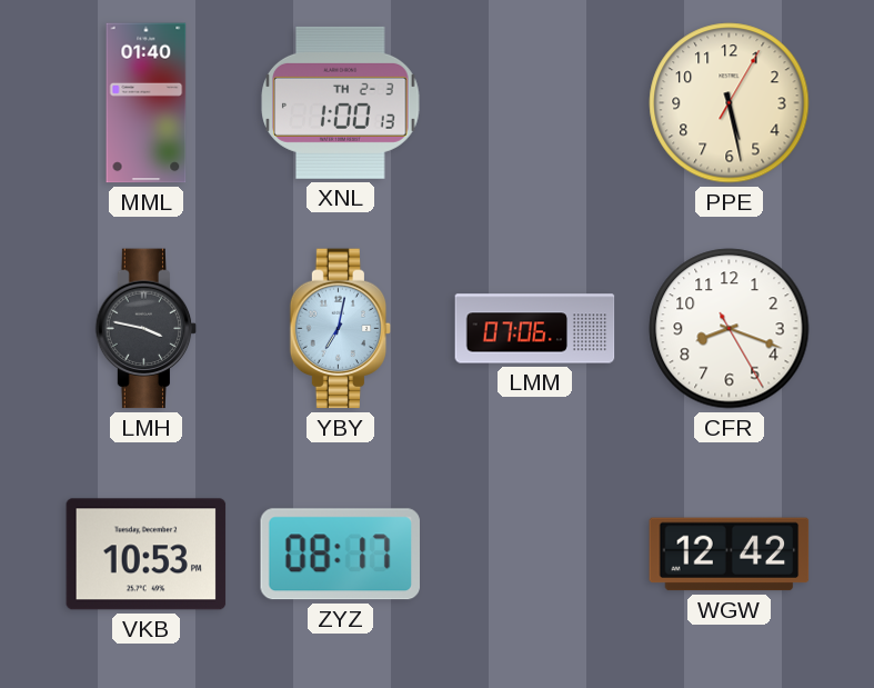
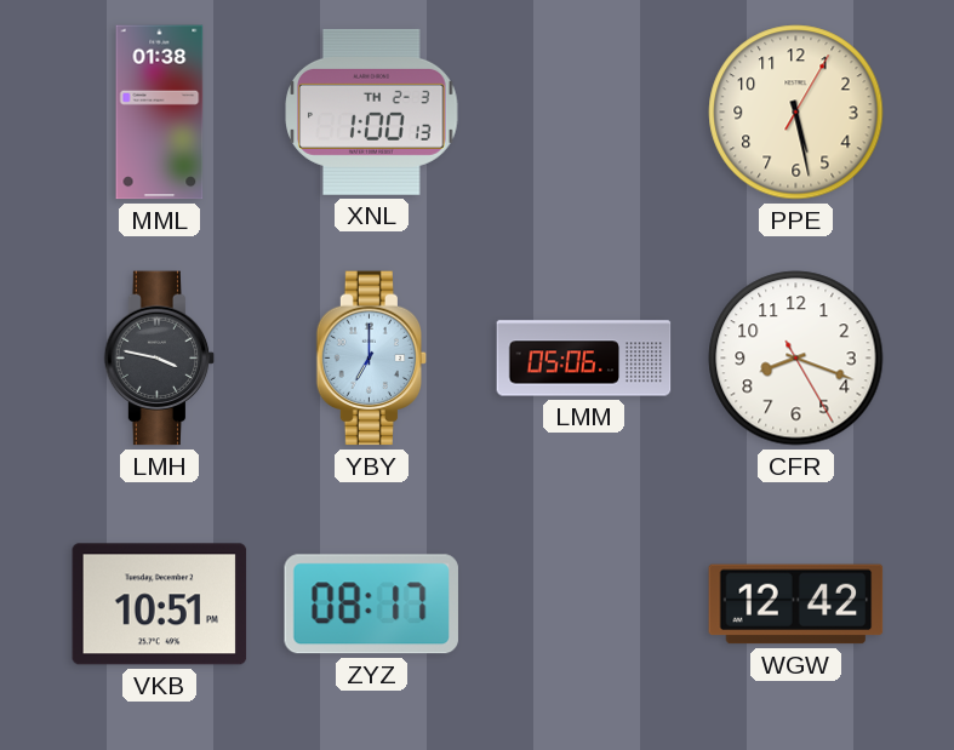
MML: 01:40 -> 01:38 (160, 113)
YBY: 7:02 -> 7:00 (372, 359)
LMM: 07:06 -> 05:06 (584, 359)
VKB: 10:53 -> 10:51 (160, 605)
